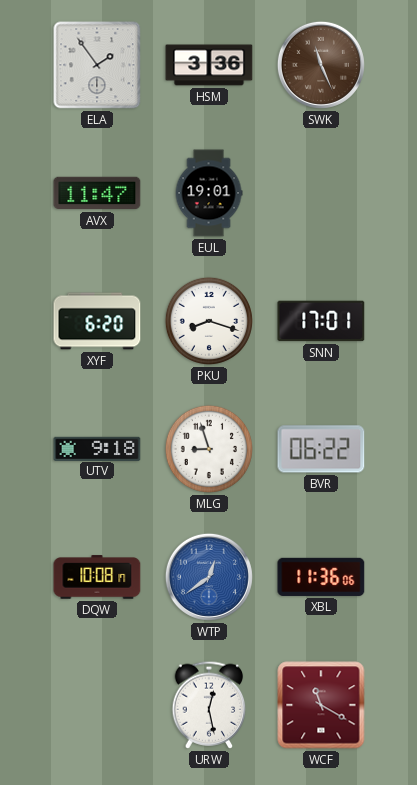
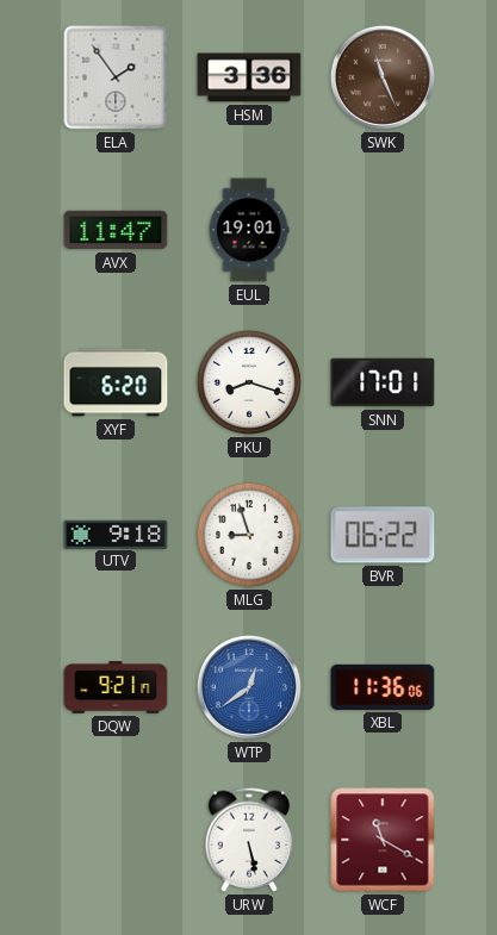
DQW: 10:08 -> 9:21 (116, 687)
URW: 12:28 -> 5:28 (249, 840)
